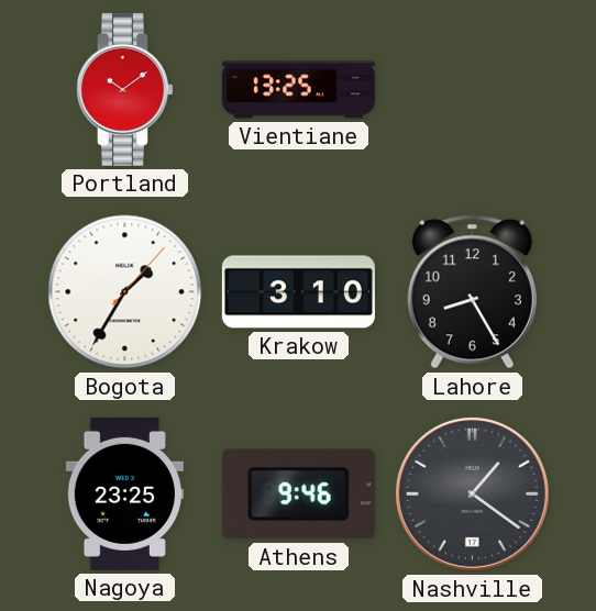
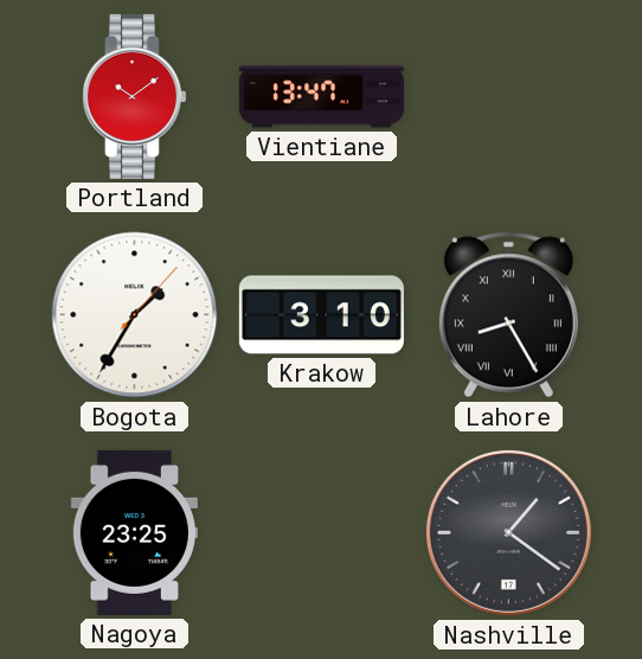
Vientiane: 13:25 -> 13:47 (321, 97)
Lahore numerals: Arabic -> Roman (508, 315)
Athens: 9:46 -> none (298, 495)
